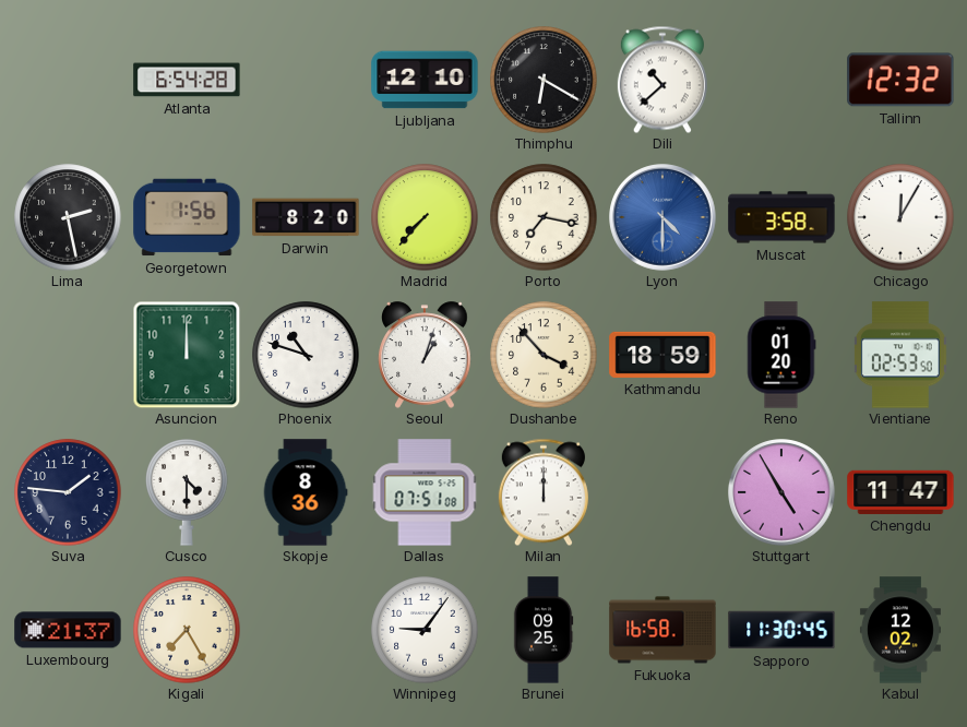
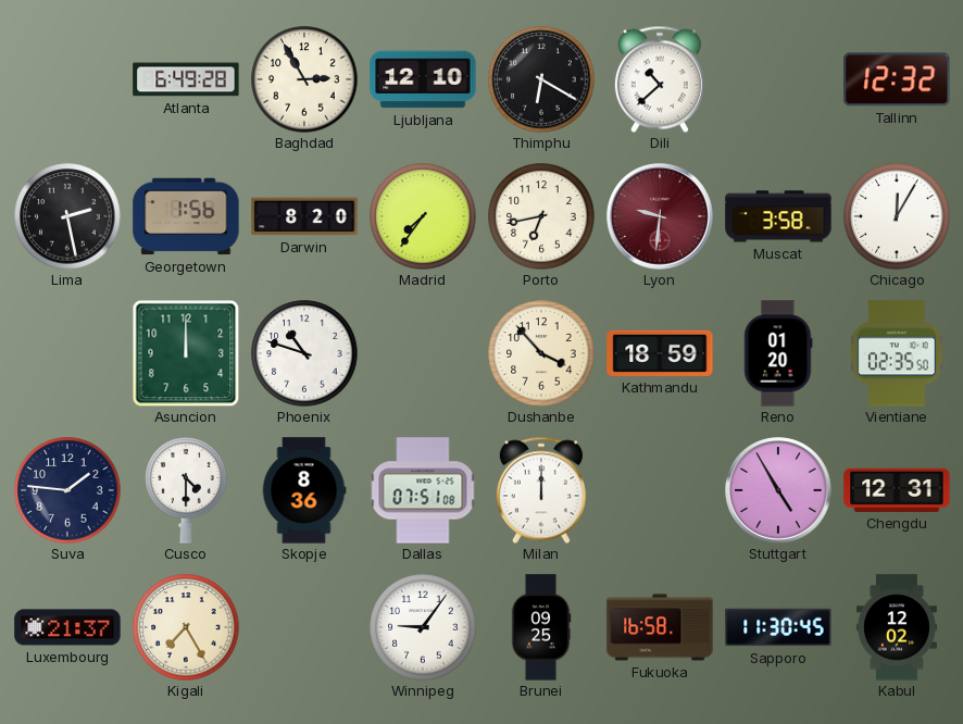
Atlanta: 6:54 -> 6:49 (186, 79)
Baghdad: none -> 2:55 (304, 79)
Madrid: 7:37 -> 7:36 (423, 216)
Porto: 7:17 -> 6:43 (541, 216)
Lyon: 4:30 -> 9:31 (660, 216)
Lyon dial: blue -> burgundy (660, 216)
Seoul: 1:03 -> none (426, 355)
Vientiane: 02:53 -> 02:35 (897, 353)
Chengdu: 11:47 -> 12:31 (897, 490)
